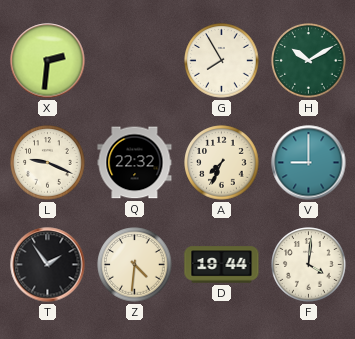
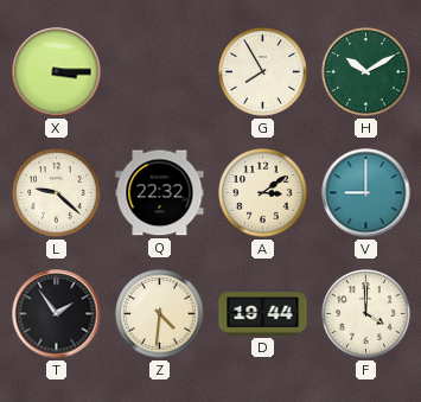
X: 2:31 -> 3:15 (57, 72)
L: 9:19 -> 9:22 (57, 193)
A: 7:34 -> 3:09 (263, 193)
F: 4:01 -> 4:00 (366, 314)
